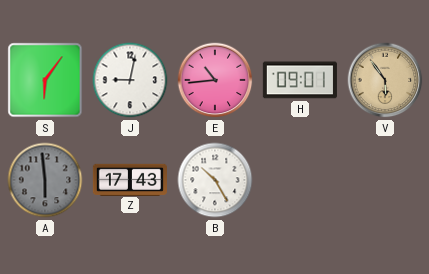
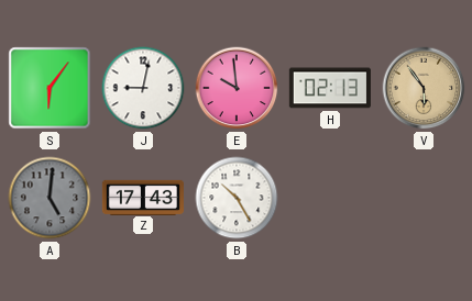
E: 10:44 -> 9:59 (237, 88)
H: 09:01 -> 02:13 (330, 88)
A: 5:59 -> 5:01 (50, 198)
